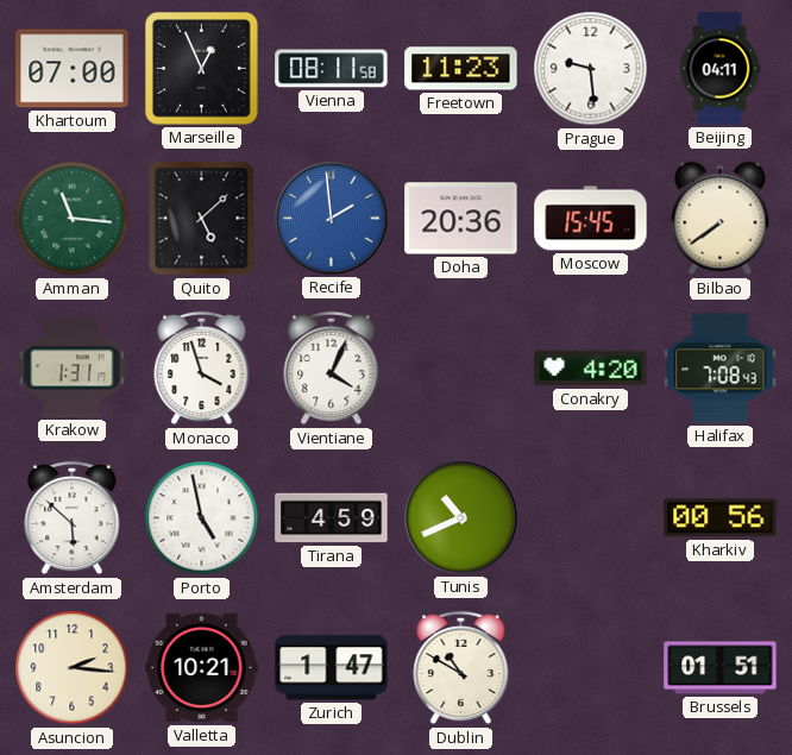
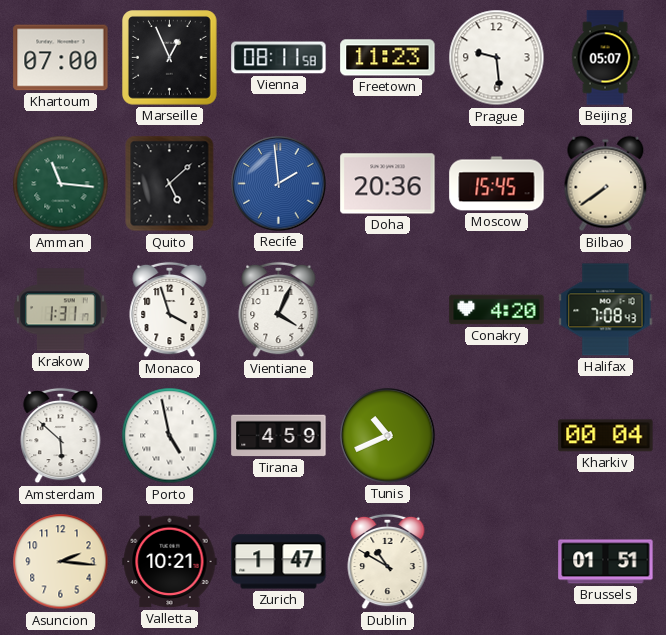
Beijing: 04:11 -> 05:07 (605, 58)
Kharkiv: 00:56 -> 00:04 (606, 436)
